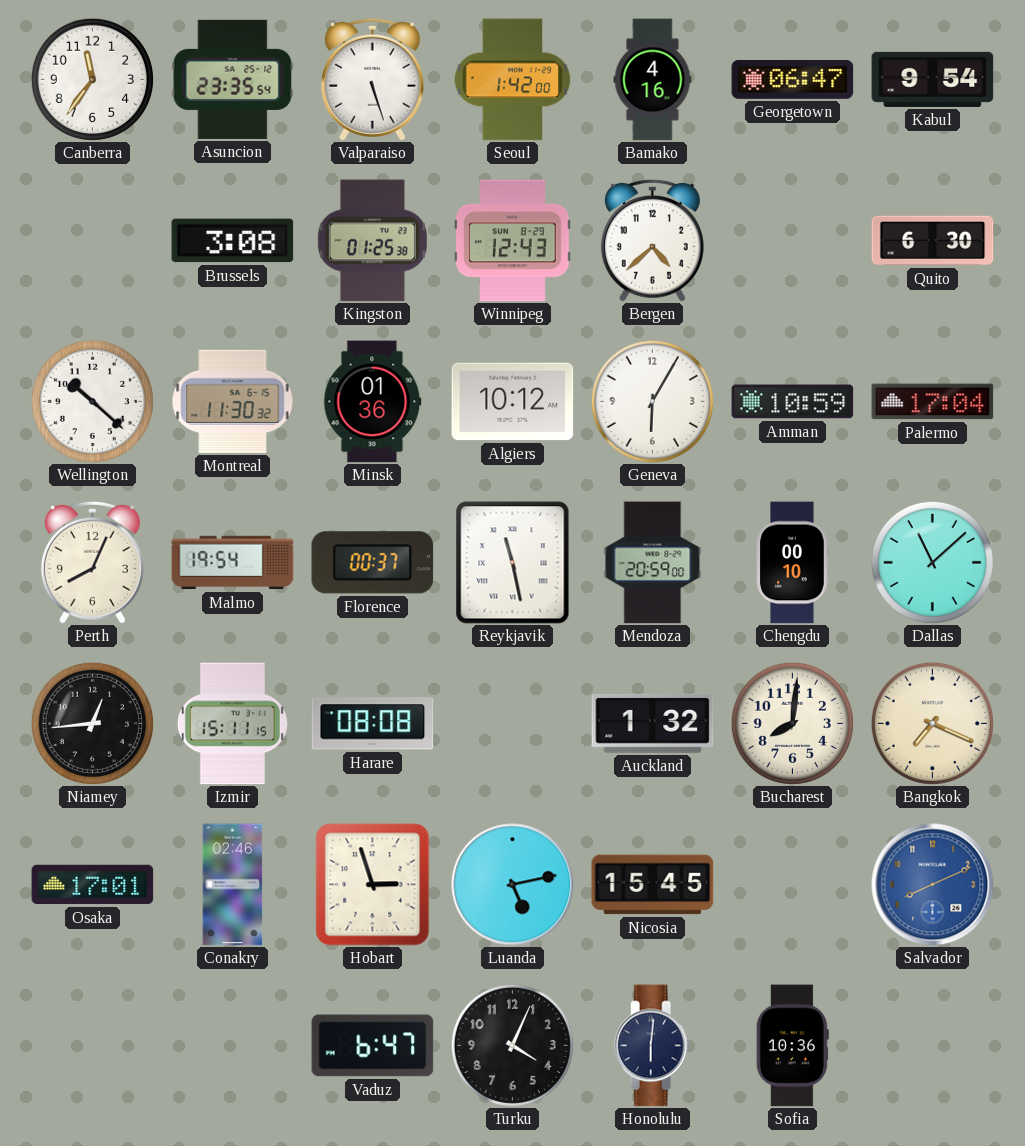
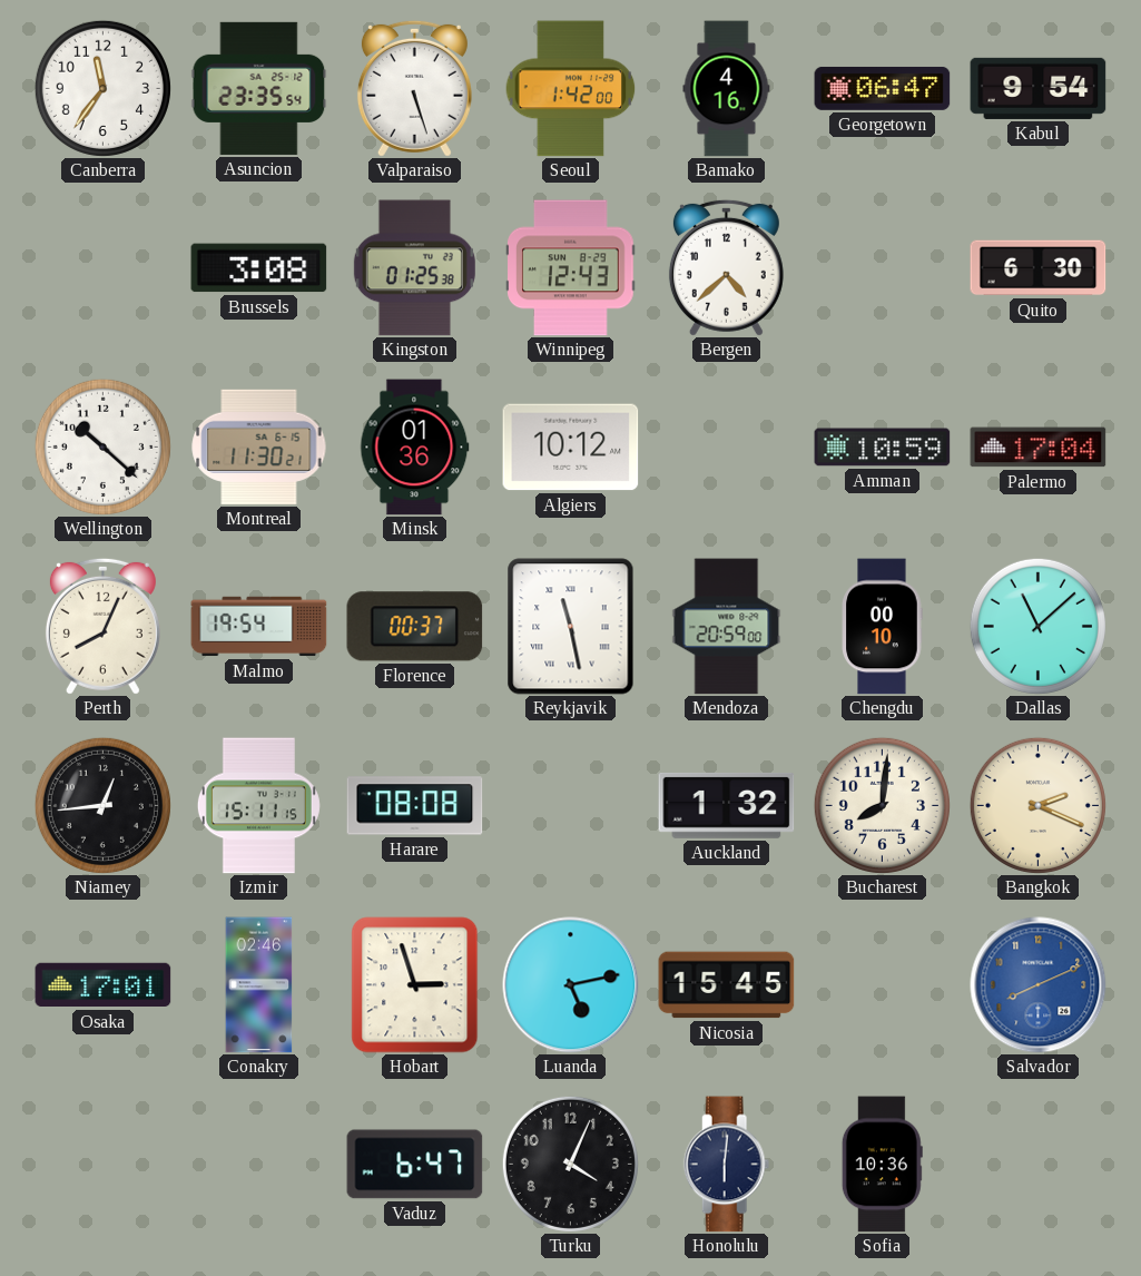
Montreal: 11:30:32 -> 11:30:21 (259, 446)
Geneva: 6:05 -> none (652, 401)
Bangkok: 7:19 -> 2:19 (1037, 805)
